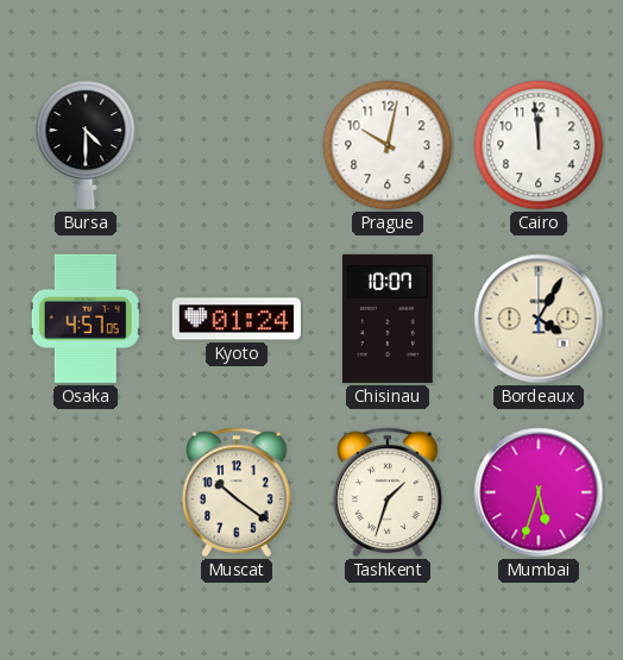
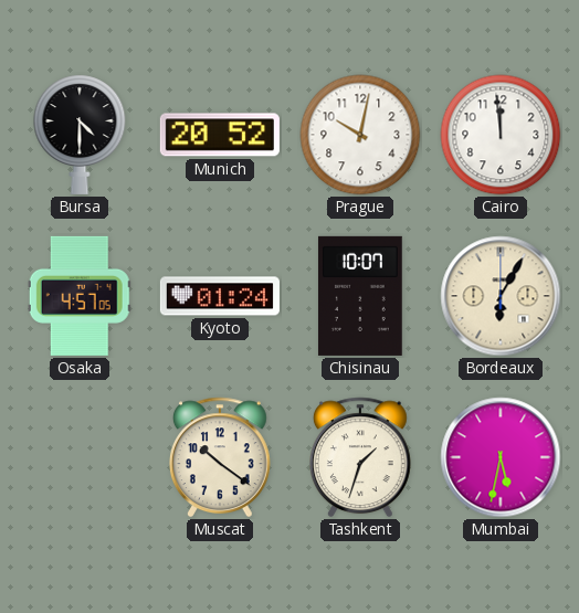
Munich: none -> 20:52 (220, 135)
Bordeaux: 4:05 -> 6:05 (501, 296)
Mumbai: 5:33 -> 5:32 (501, 457)
